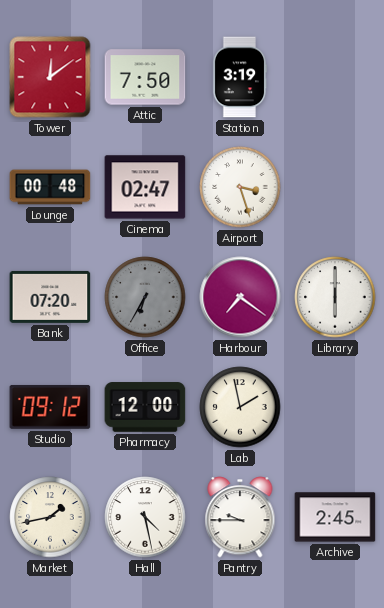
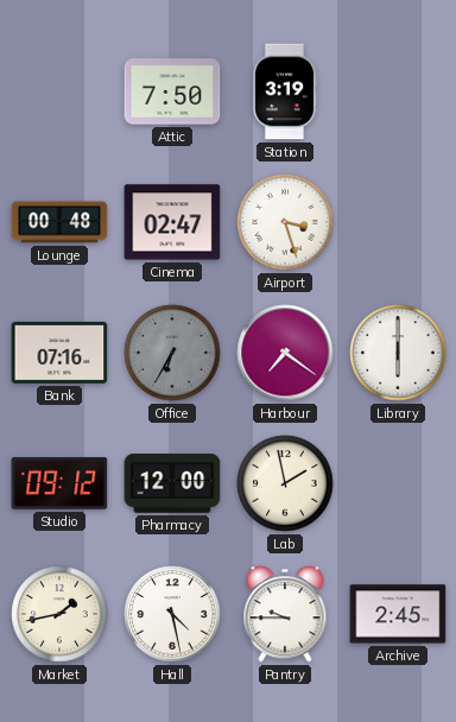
Tower: 12:09 -> none (50, 77)
Bank: 07:20 -> 07:16 (59, 353)
